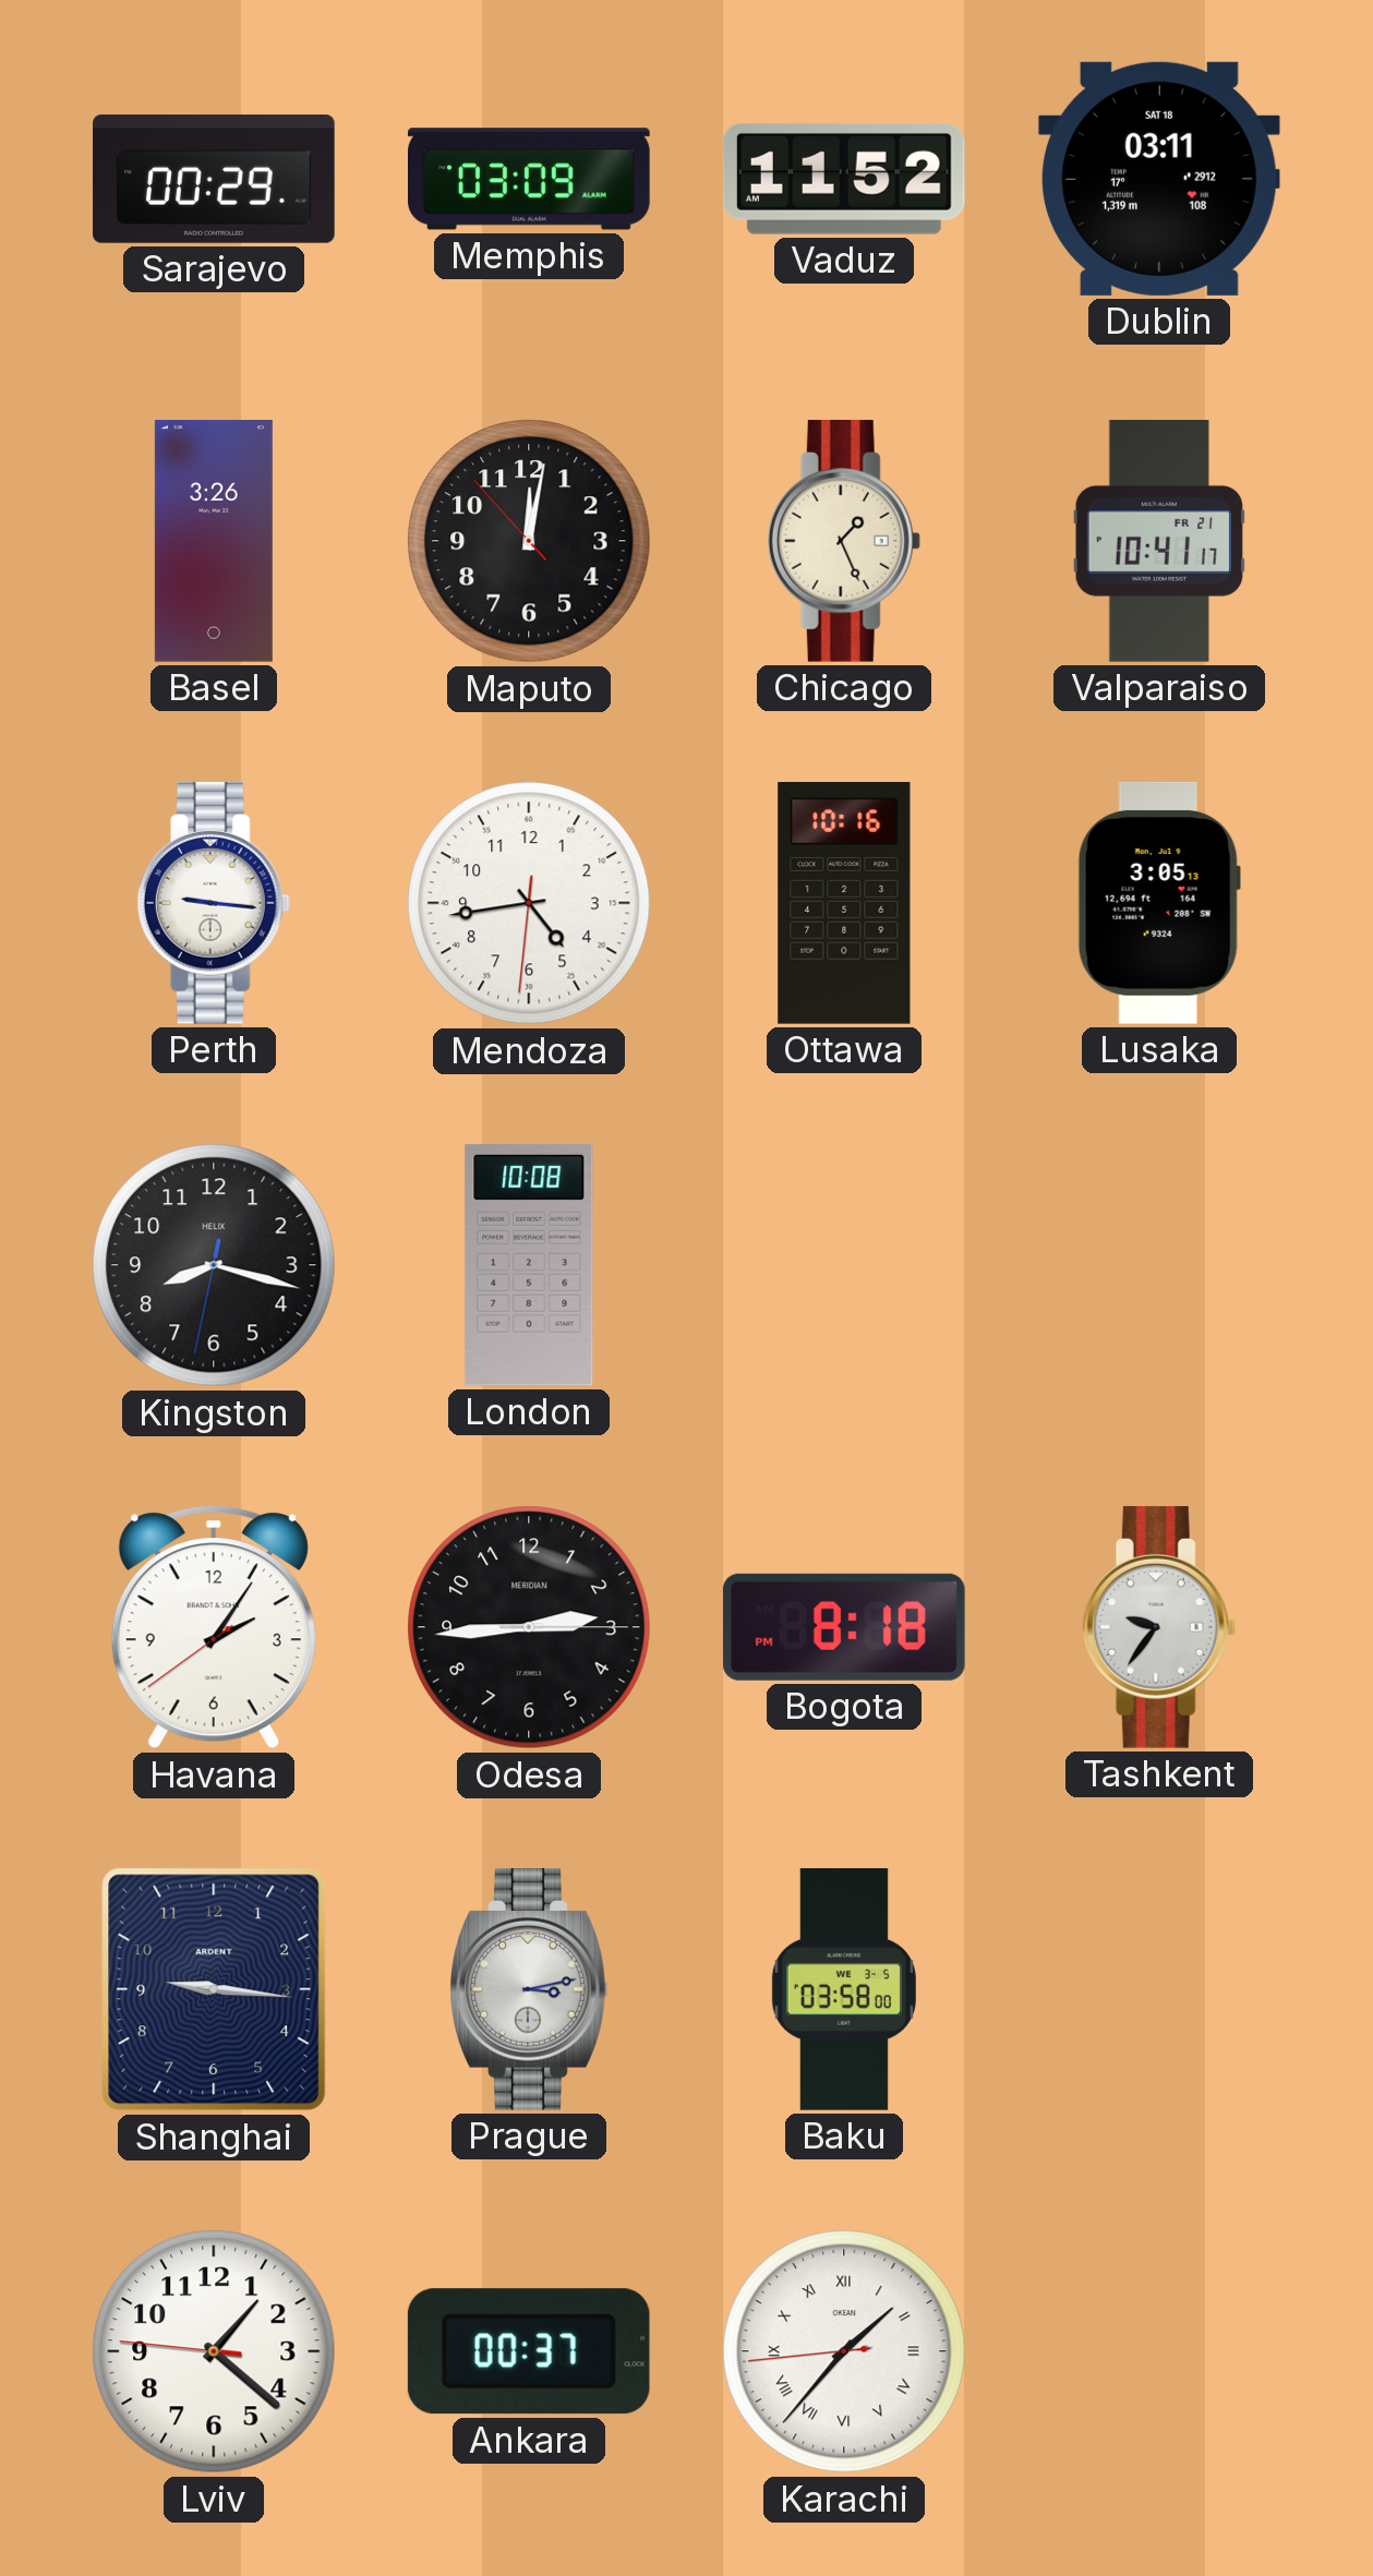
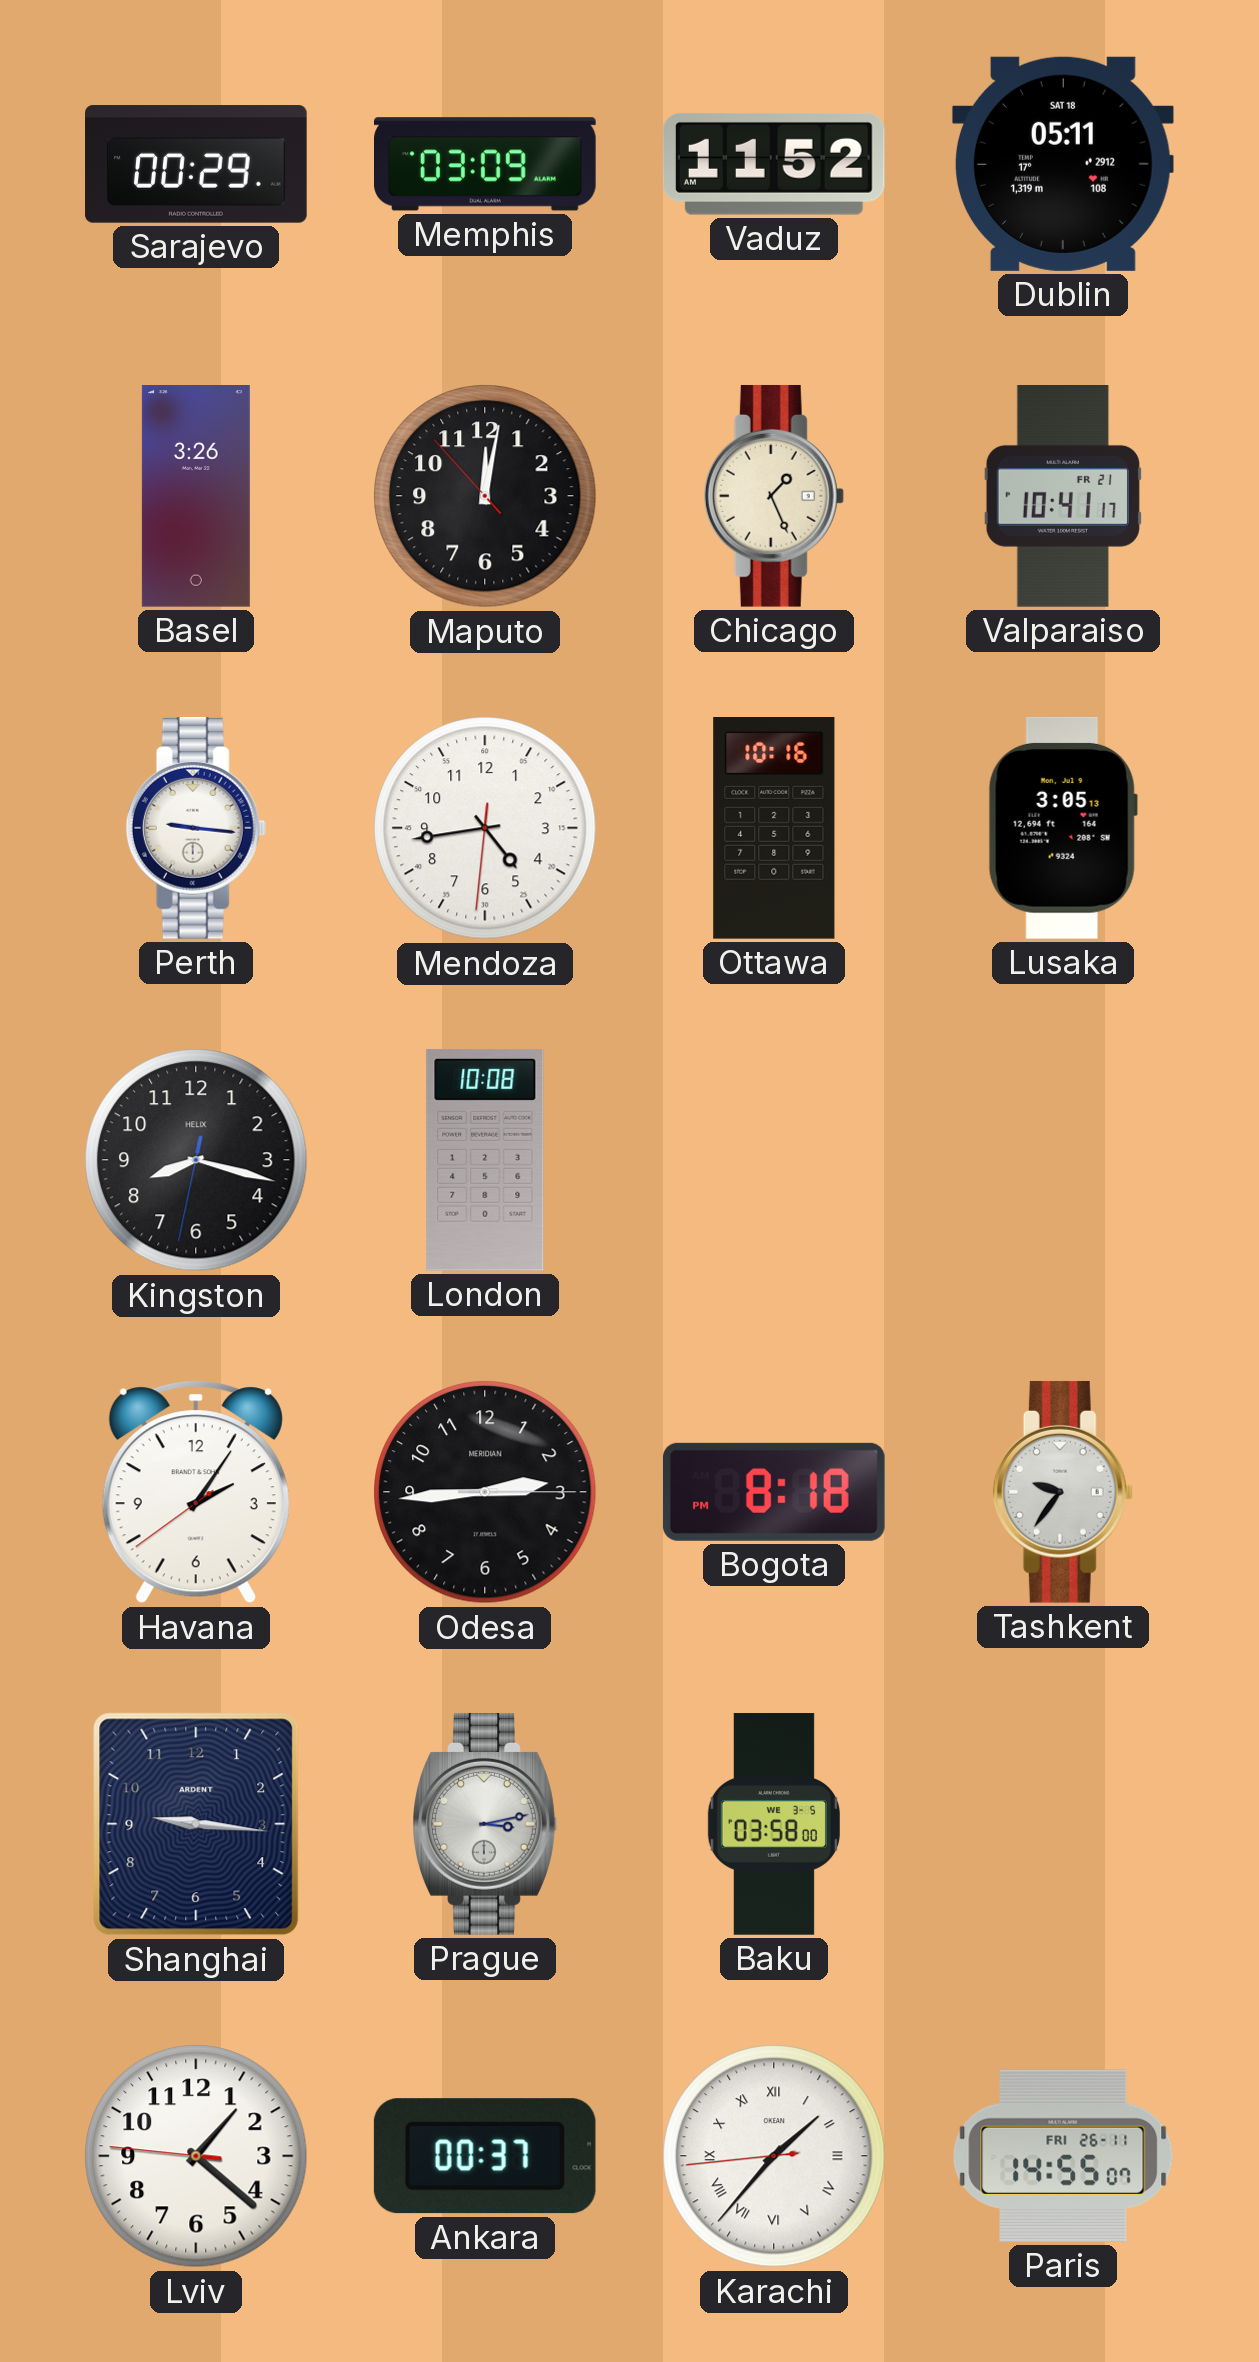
Dublin: 03:11 -> 05:11 (1063, 164)
Paris: none -> 14:55 (1063, 2156)
